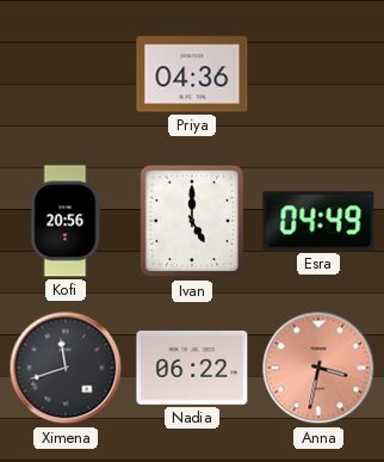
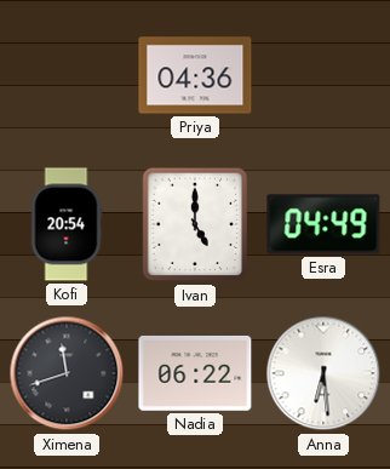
Kofi: 20:56 -> 20:54 (67, 224)
Anna: 3:32 -> 6:29 (323, 373)
Anna dial: salmon -> white (323, 373)
